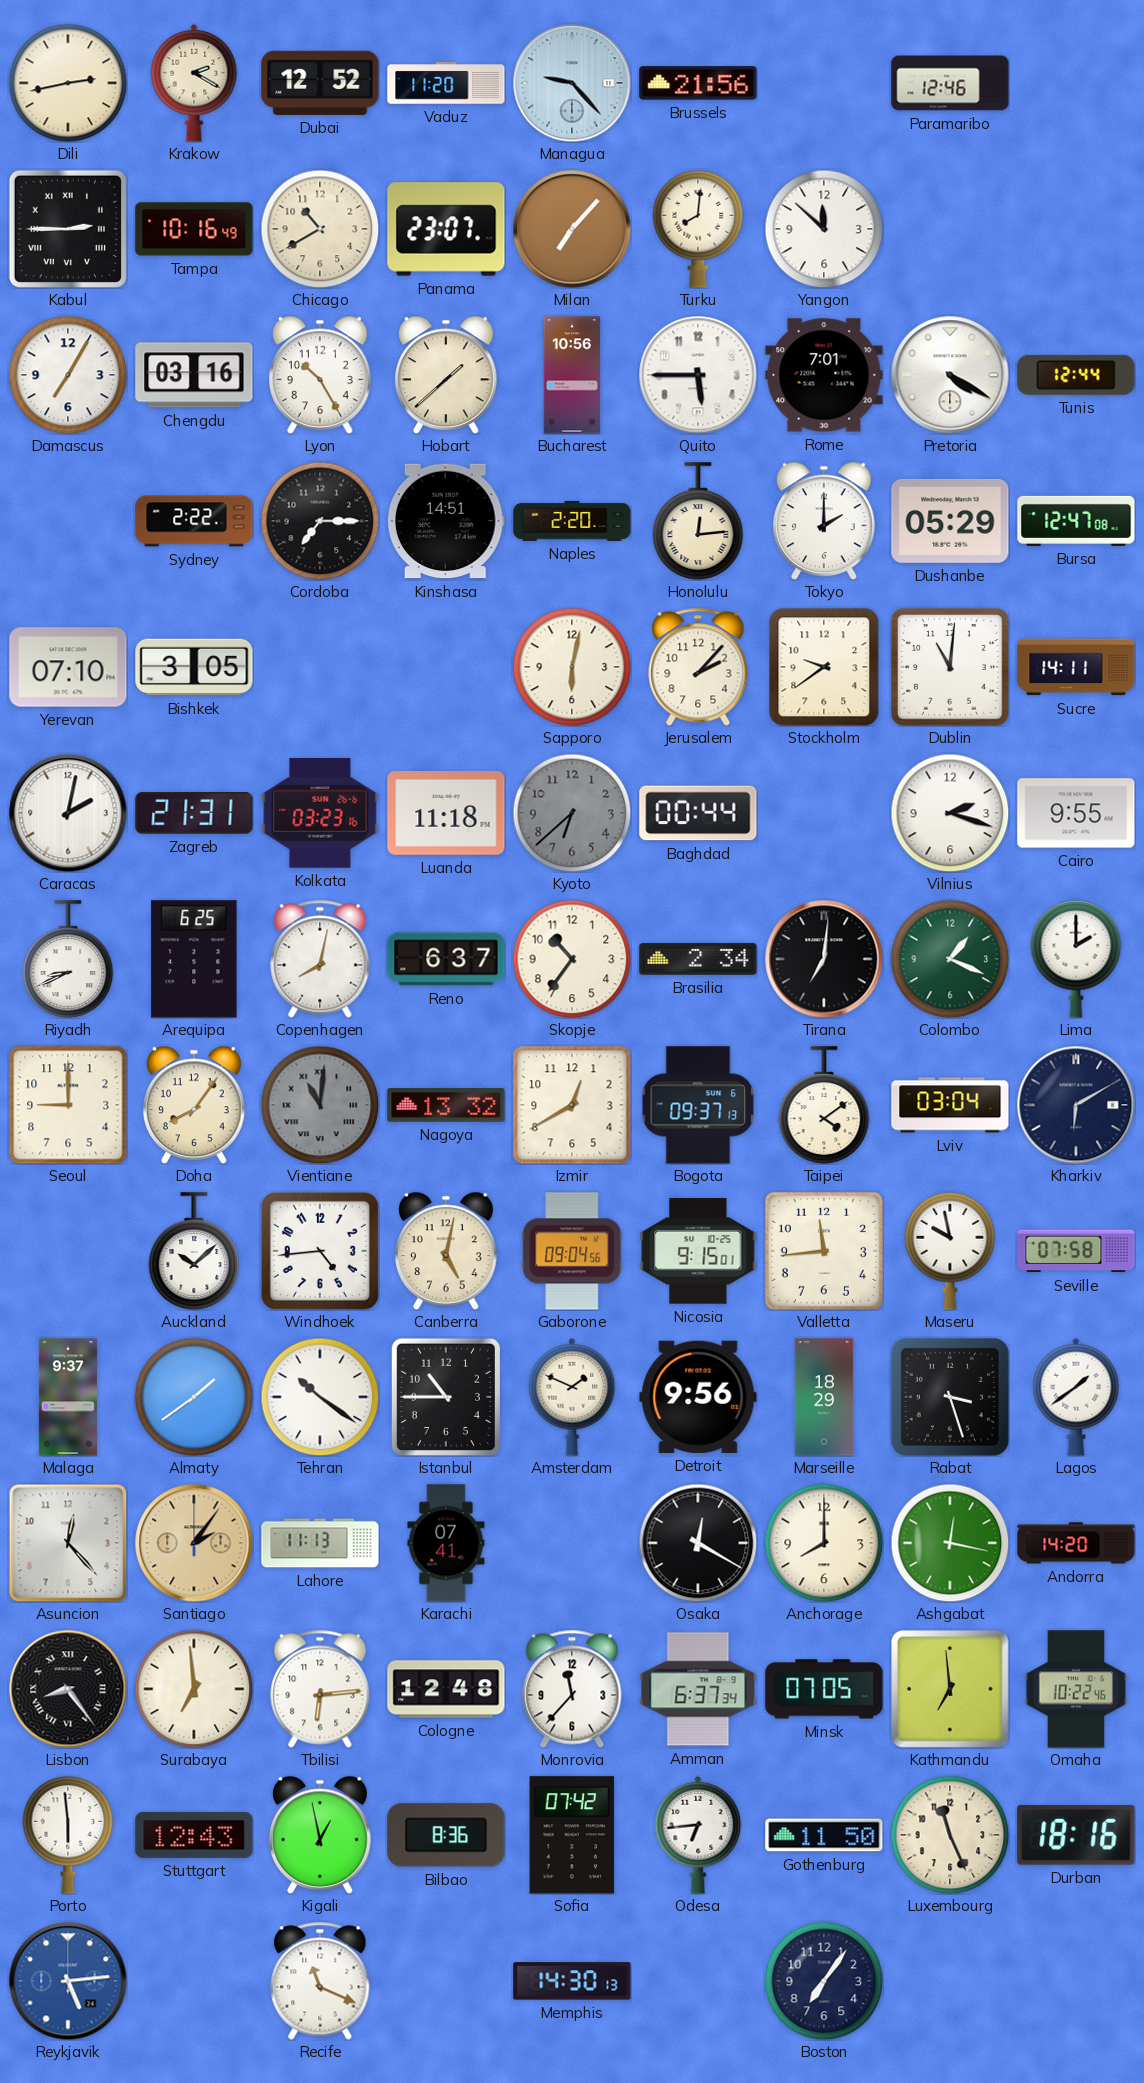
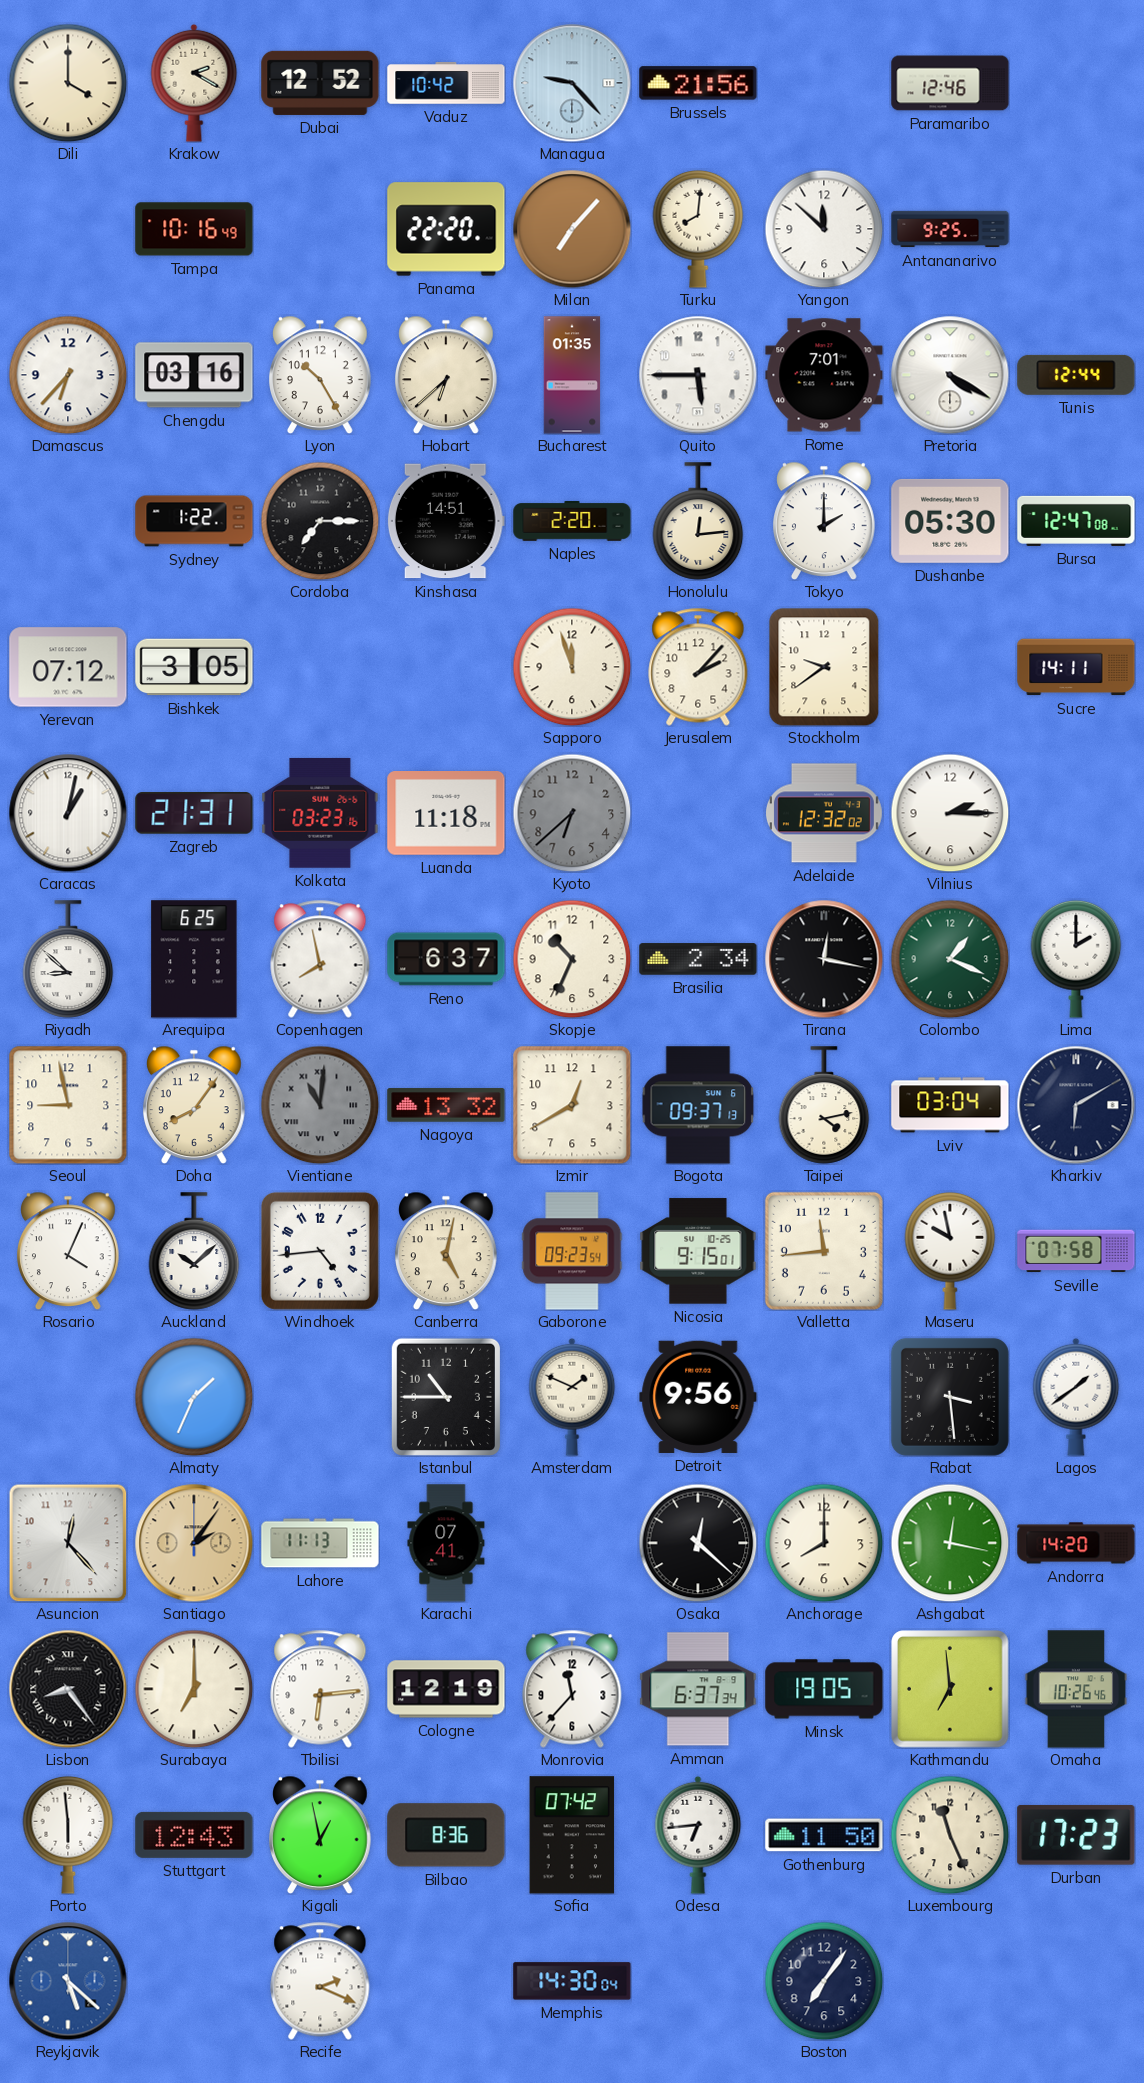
Dili: 2:43 -> 4:00 (68, 83)
Vaduz: 11:20 -> 10:42 (446, 83)
Kabul: 2:45 -> none (68, 229)
Chicago: 10:40 -> none (320, 229)
Panama: 23:07 -> 22:20 (446, 229)
Antananarivo: none -> 9:25 (950, 229)
Damascus: 7:05 -> 6:37 (68, 375)
Hobart: 1:38 -> 6:38 (447, 374)
Bucharest: 10:56 -> 01:35 (572, 375)
Sydney: 2:22 -> 1:22 (194, 521)
Dushanbe: 05:29 -> 05:30 (950, 521)
Yerevan: 07:10 -> 07:12 (68, 667)
Sapporo: 6:02 -> 11:57 (572, 667)
Dublin: 11:01 -> none (950, 667)
Caracas: 2:02 -> 1:02 (68, 813)
Baghdad: 00:44 -> none (698, 813)
Adelaide: none -> 12:32 (824, 813)
Vilnius: 2:18 -> 2:15 (950, 813)
Cairo: 9:55 -> none (1076, 813)
Riyadh: 8:41 -> 8:52 (68, 959)
Copenhagen: 8:02 -> 7:58 (320, 959)
Skopje: 10:36 -> 10:34 (572, 959)
Tirana: 7:01 -> 12:17 (824, 959)
Seoul: 9:00 -> 8:58 (68, 1105)
Taipei: 4:09 -> 4:13 (824, 1105)
Rosario: none -> 4:04 (69, 1250)
Gaborone: 09:04 -> 09:23 (572, 1251)
Malaga: 9:37 -> none (68, 1397)
Almaty: 1:39 -> 1:34 (194, 1397)
Tehran: 10:21 -> none (320, 1397)
Marseille: 18:29 -> none (824, 1397)
Rabat: 3:27 -> 3:29 (950, 1397)
Osaka: 12:20 -> 12:22 (698, 1543)
Surabaya: 6:59 -> 7:00 (194, 1689)
Cologne: 12:48 -> 12:19 (446, 1689)
Minsk: 07:05 -> 19:05 (824, 1689)
Omaha: 10:22 -> 10:26 (1076, 1689)
Durban: 18:16 -> 17:23 (1076, 1835)
Reykjavik: 5:14 -> 5:22 (68, 1981)
Recife: 11:19 -> 2:19 (320, 1981)
Memphis: 14:30:13 -> 14:30:04 (572, 1981)
